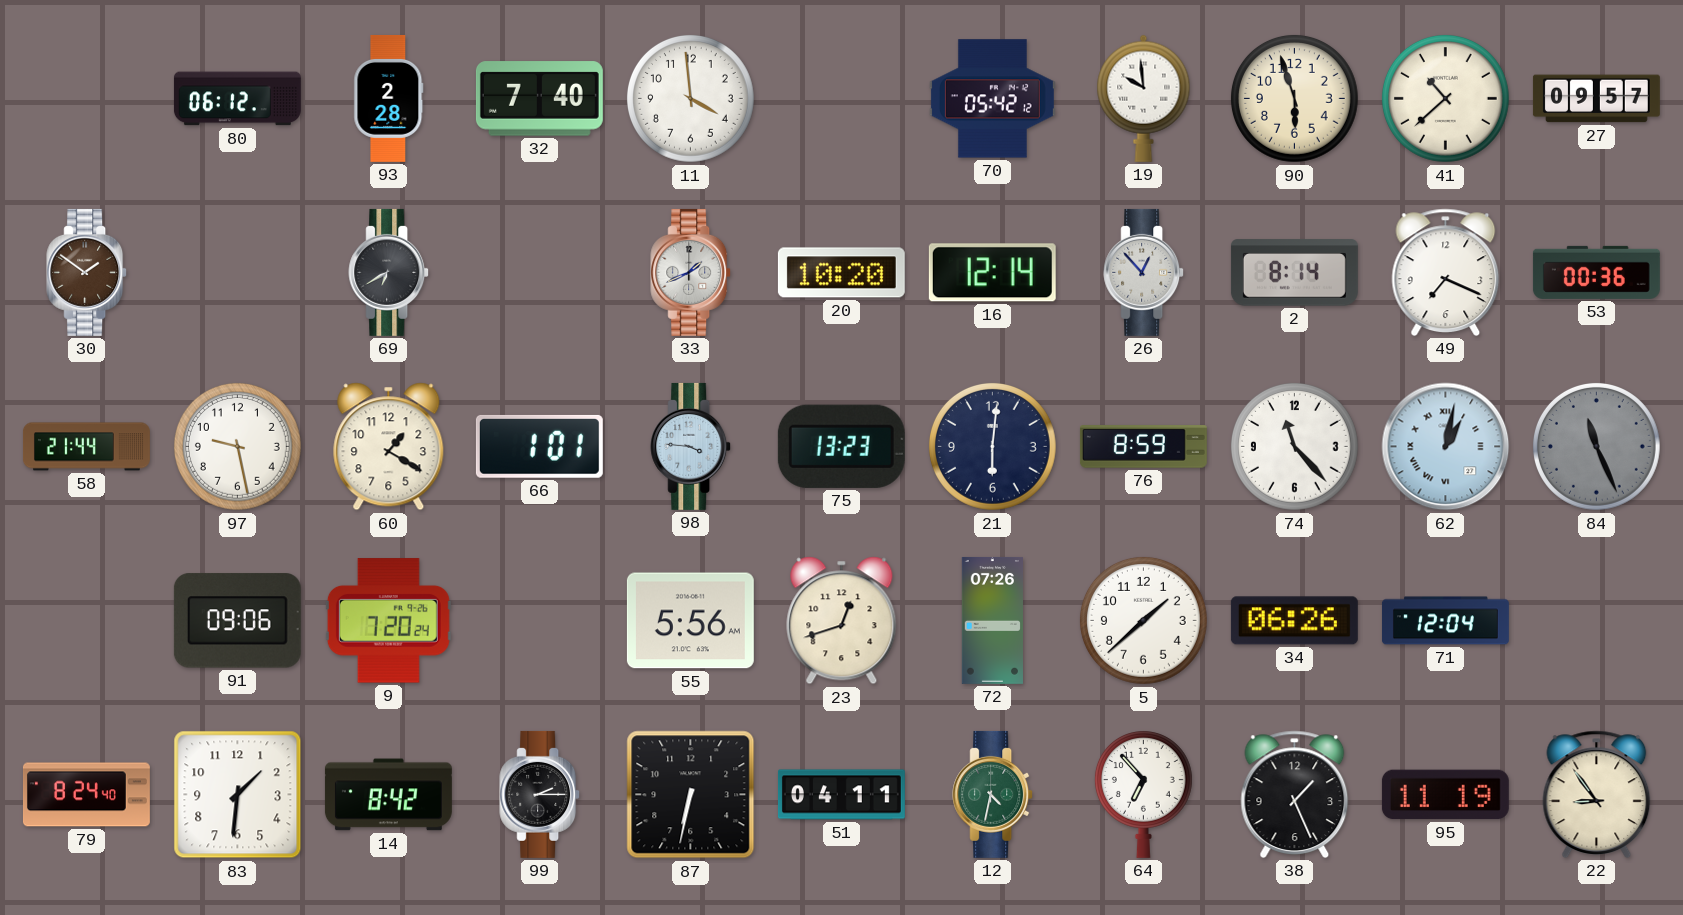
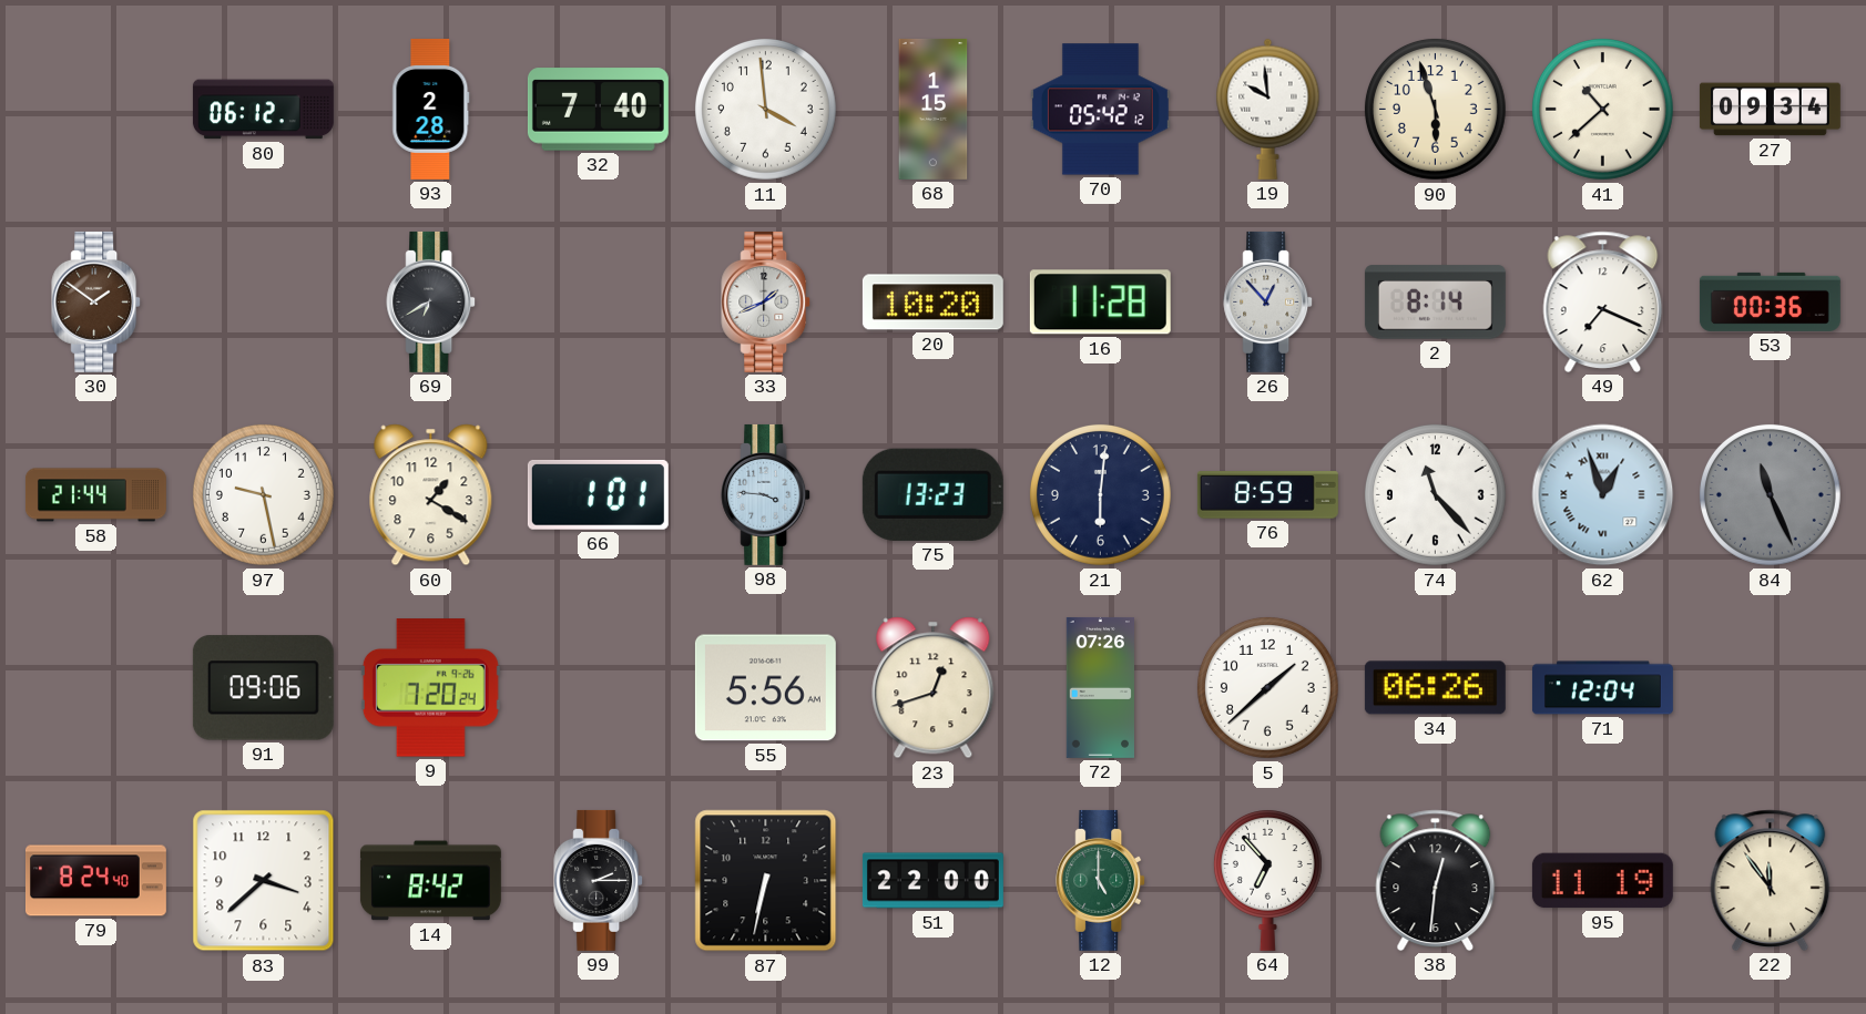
68: none -> 1:15 (934, 109)
27: 09:57 -> 09:34 (1770, 110)
16: 12:14 -> 11:28 (1100, 303)
62: 1:02 -> 12:57 (1603, 495)
83: 1:31 -> 3:38 (264, 881)
51: 04:11 -> 22:00 (932, 881)
12: 4:32 -> 5:00 (1101, 880)
38: 1:26 -> 12:31 (1436, 880)
22: 8:54 -> 11:54 (1771, 880)
